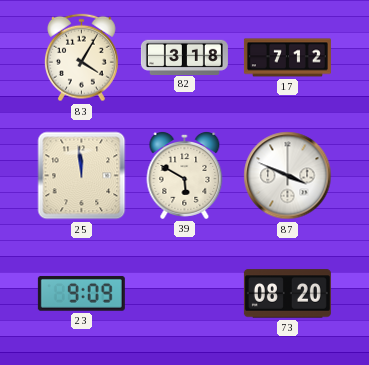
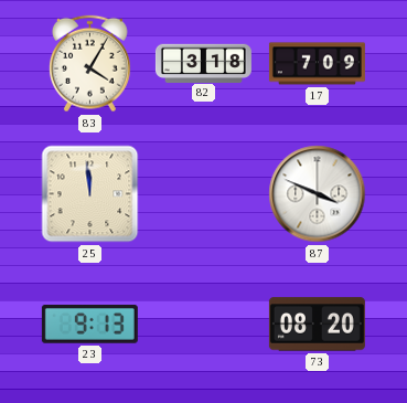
17: 7:12 -> 7:09 (317, 64)
39: 5:50 -> none (185, 176)
23: 9:09 -> 9:13 (89, 325)
